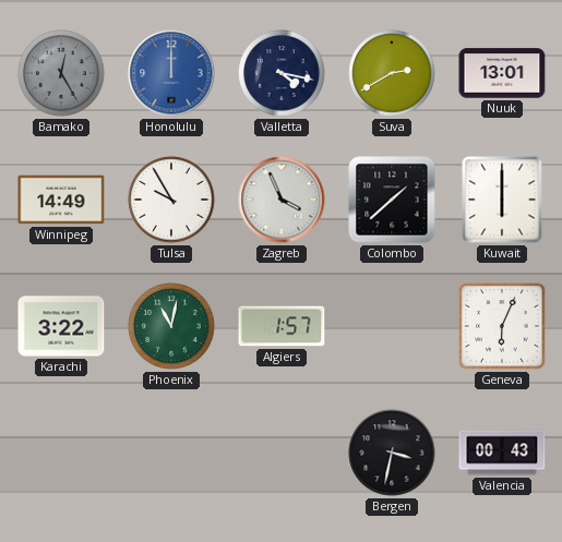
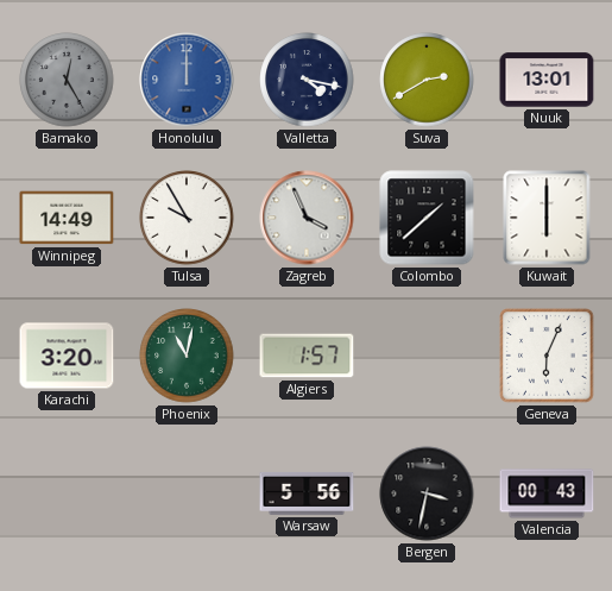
Karachi: 3:22 -> 3:20 (67, 356)
Warsaw: none -> 5:56 (307, 493)
